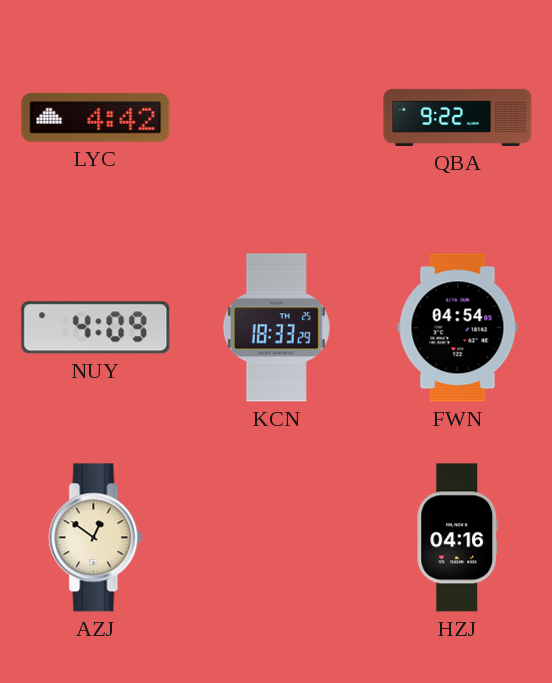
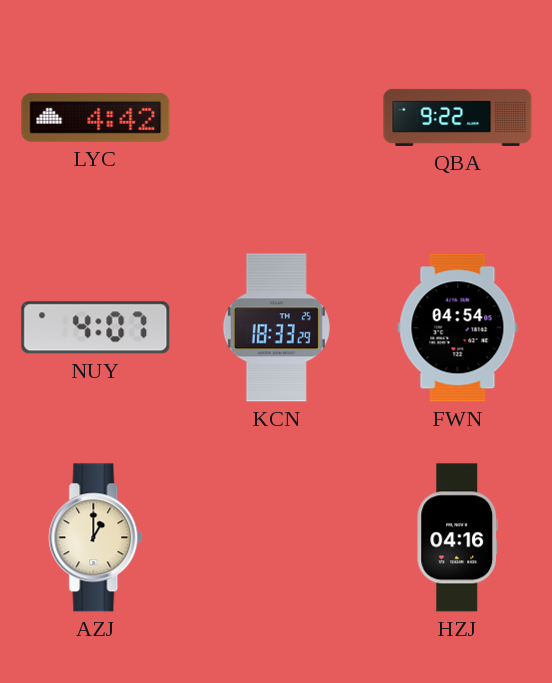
NUY: 4:09 -> 4:07 (96, 328)
AZJ: 12:51 -> 1:00 (96, 538)
